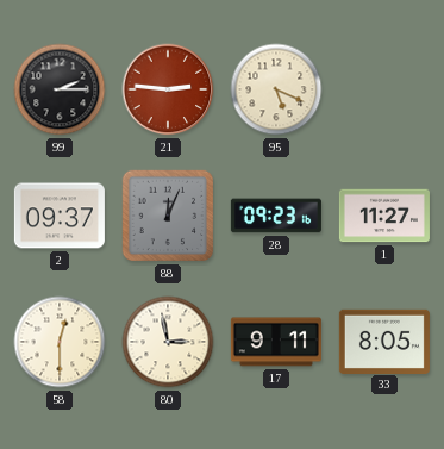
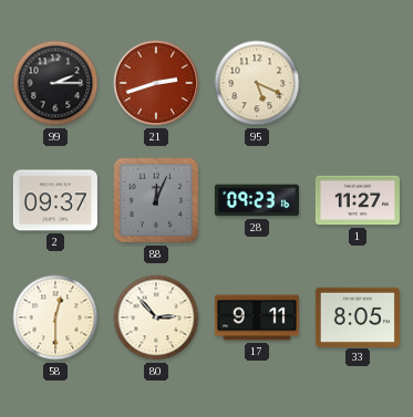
21: 2:46 -> 2:42 (156, 83)
80: 2:58 -> 2:53 (156, 317)
